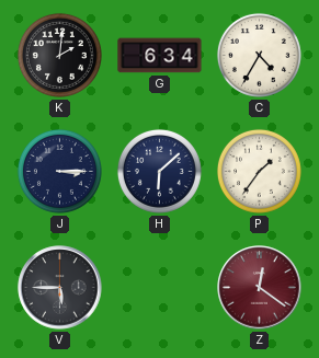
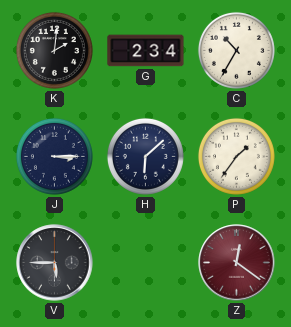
G: 6:34 -> 2:34 (146, 51)
C: 4:35 -> 10:35 (236, 50)
